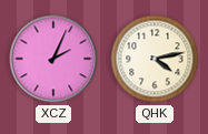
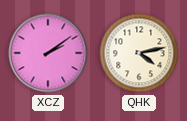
XCZ: 2:04 -> 2:09 (48, 53)
